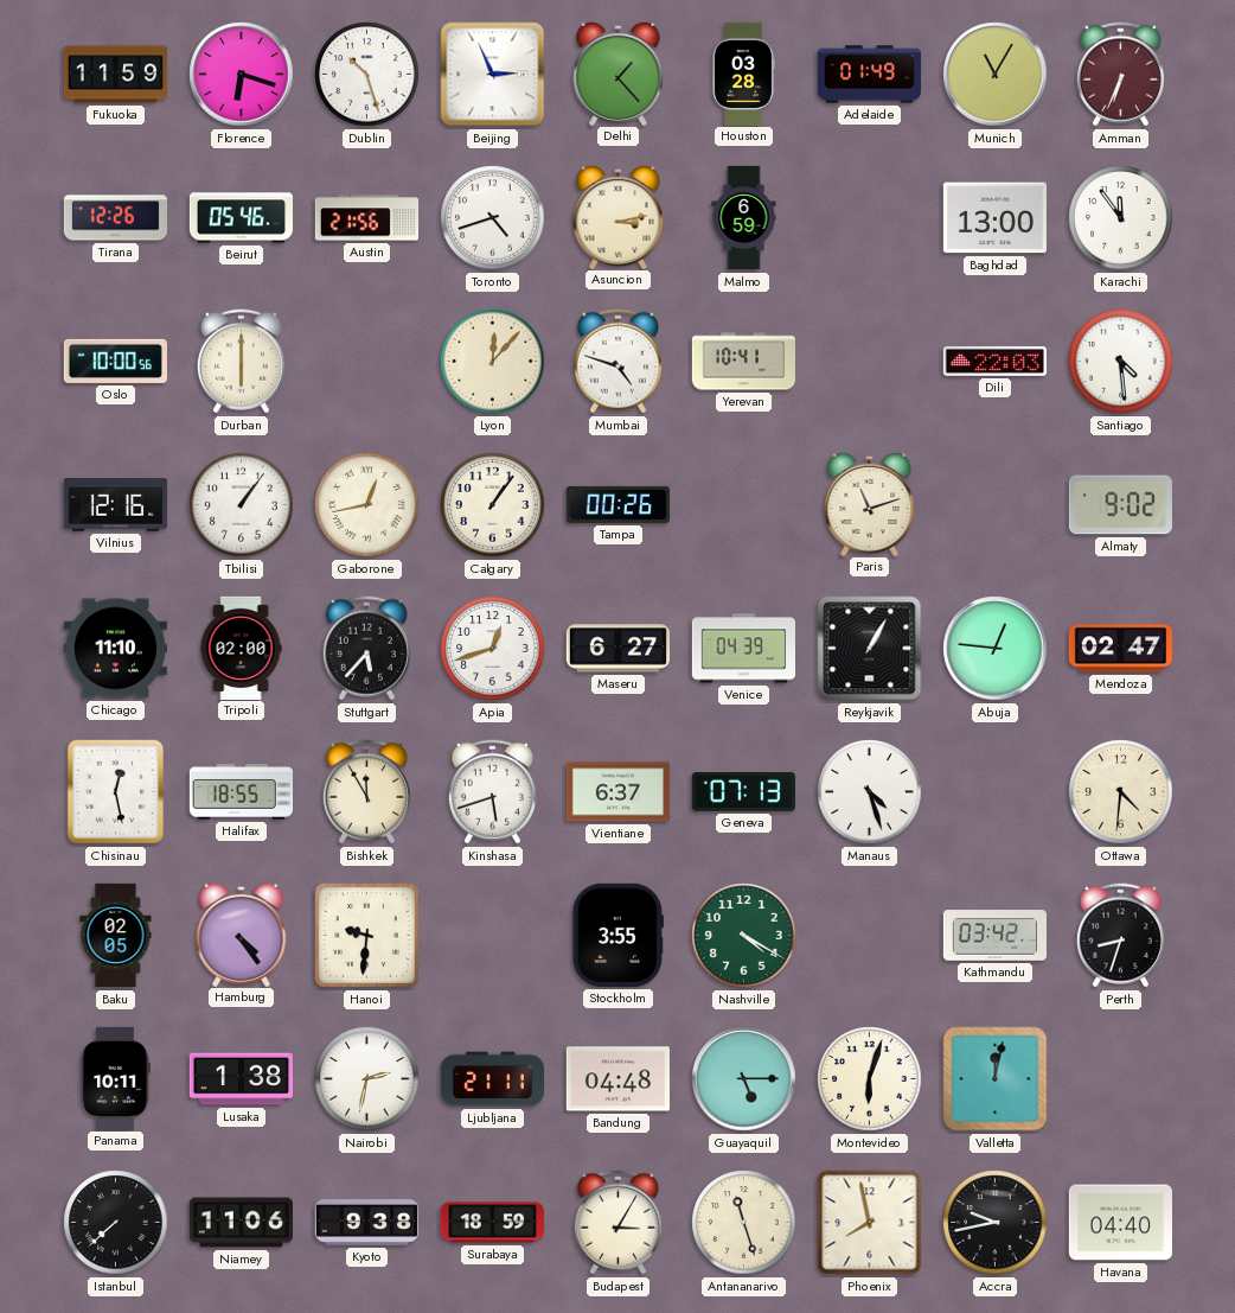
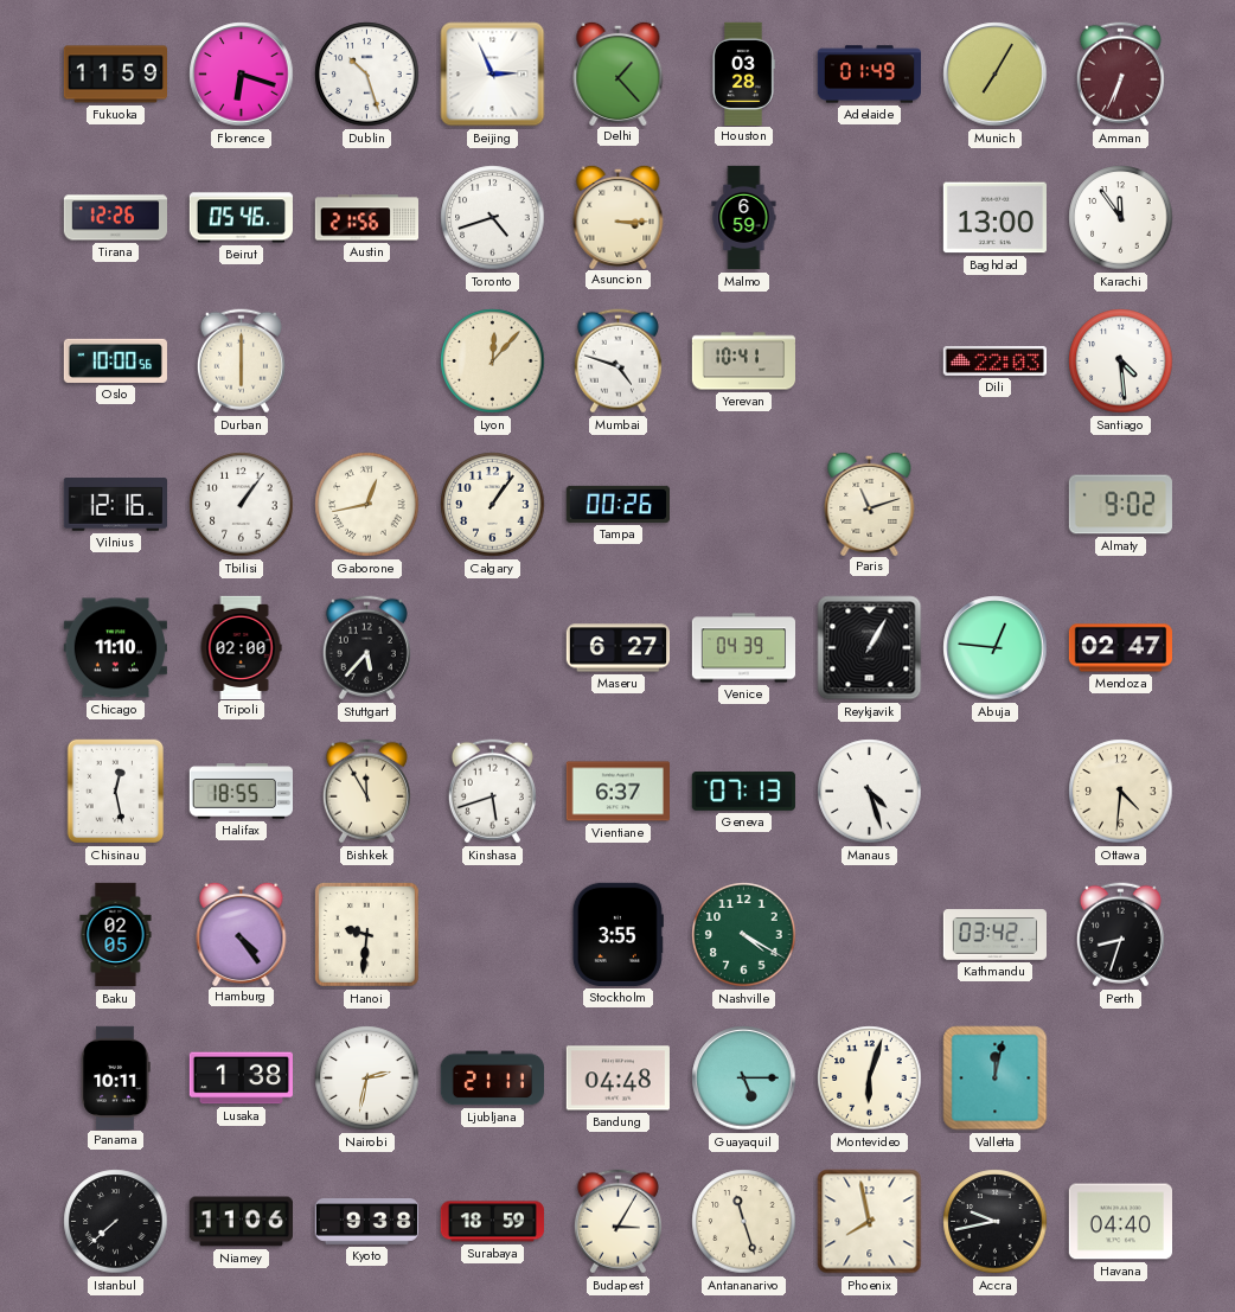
Munich: 11:05 -> 7:05 (996, 75)
Asuncion: 3:13 -> 3:15 (619, 216)
Apia: 12:42 -> none (493, 649)
